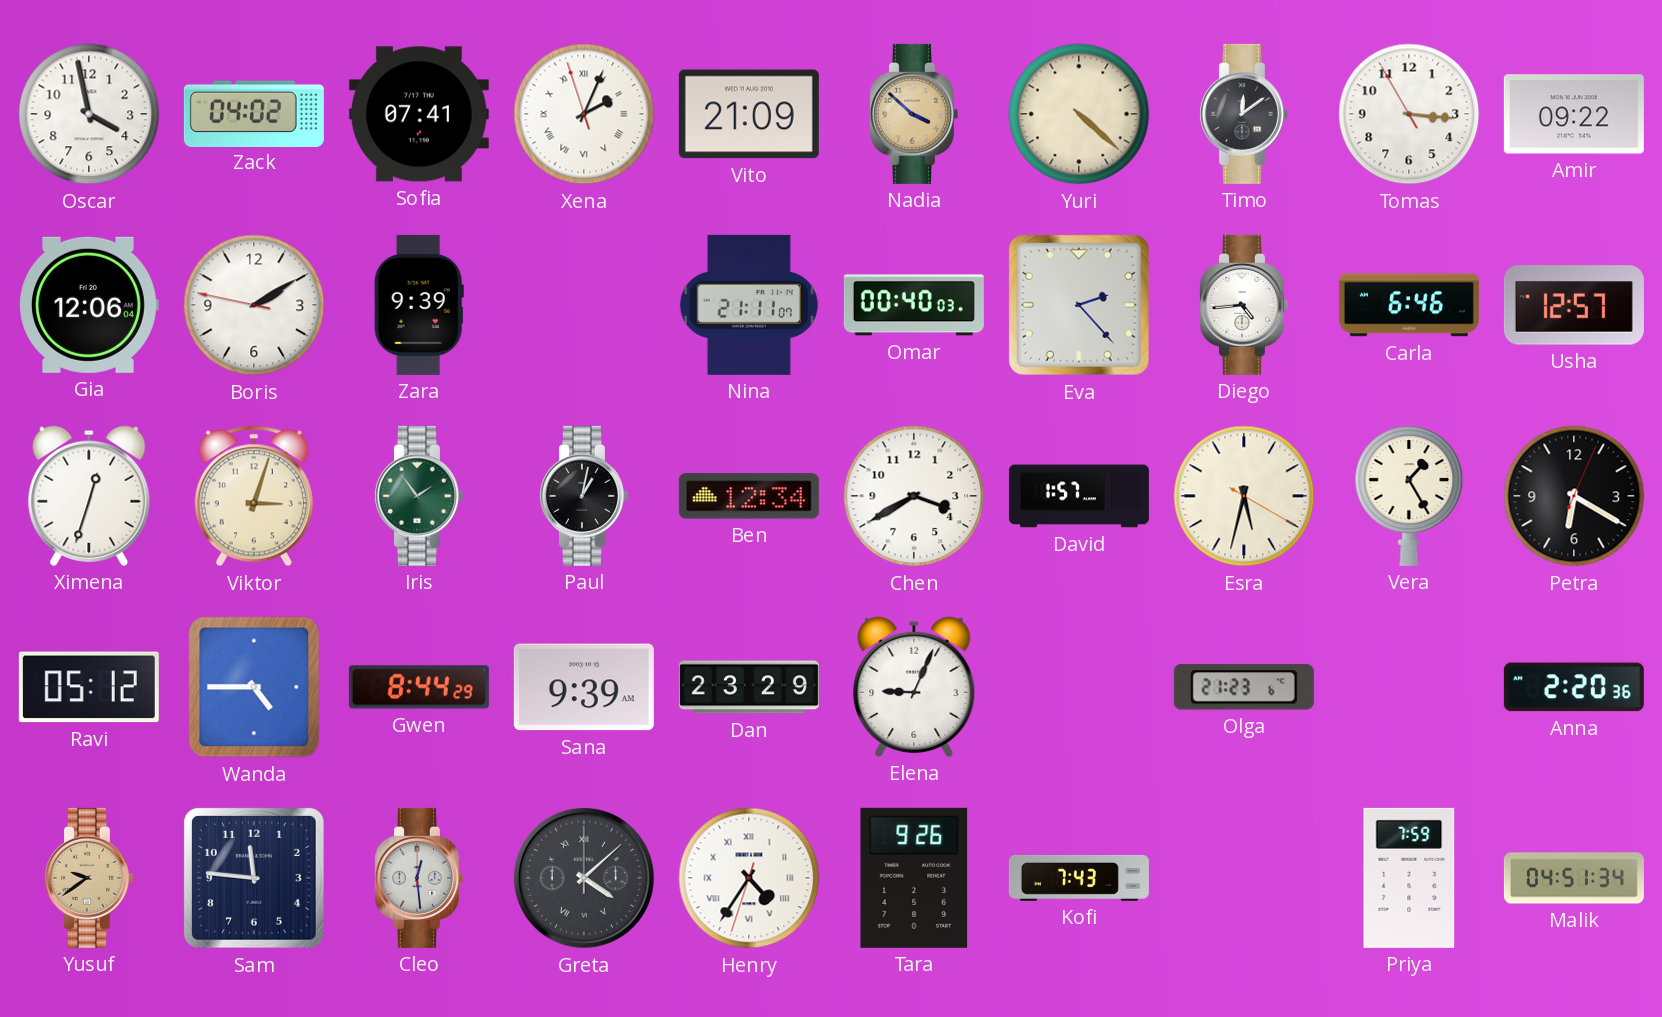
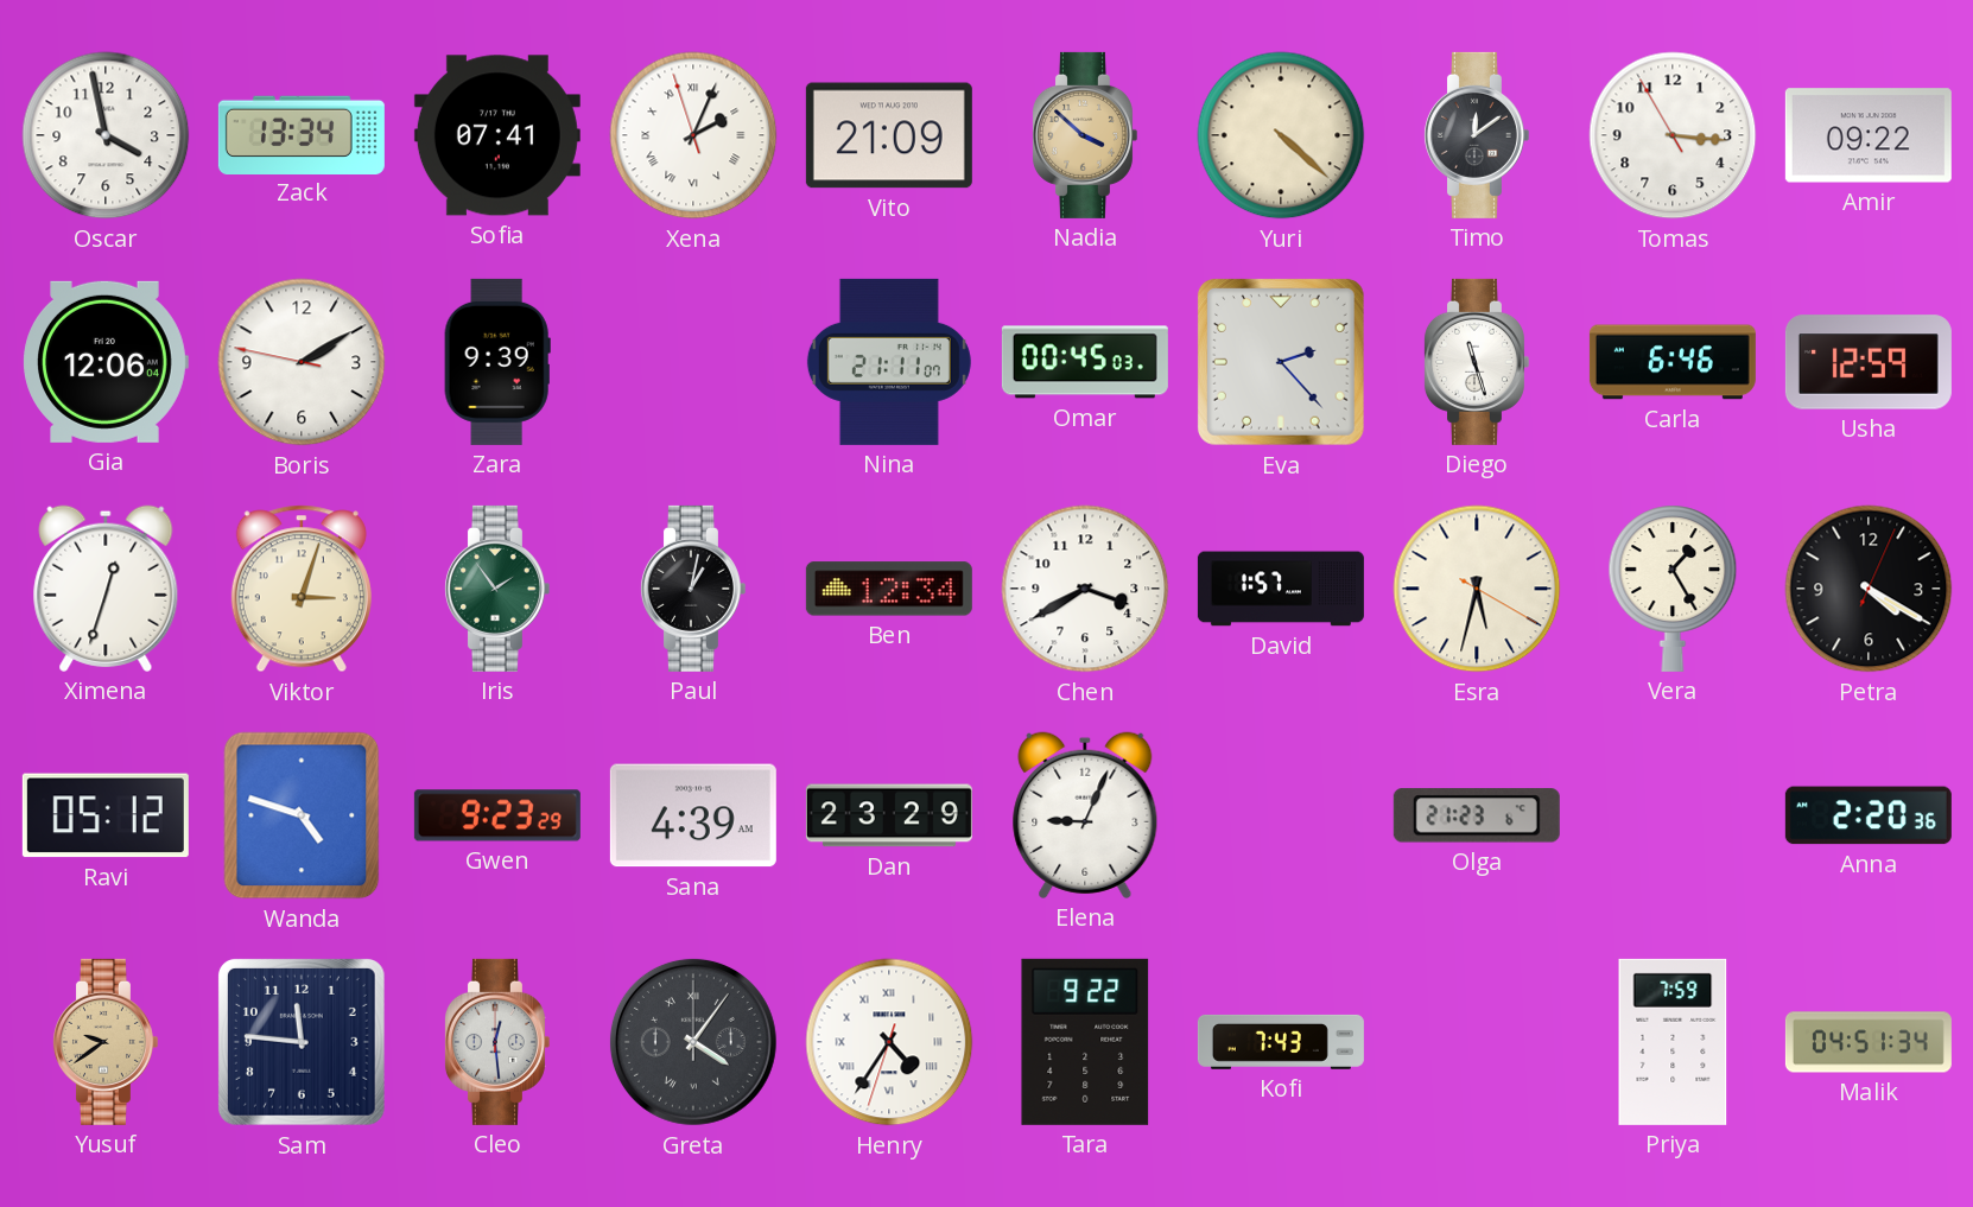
Zack: 04:02 -> 13:34 (302, 134)
Omar: 00:40 -> 00:45 (1085, 362)
Diego: 4:44 -> 11:27 (1476, 362)
Usha: 12:57 -> 12:59 (1869, 362)
Petra: 6:20 -> 4:20 (1869, 589)
Wanda: 4:45 -> 4:48 (302, 815)
Gwen: 8:44 -> 9:23 (497, 815)
Sana: 9:39 -> 4:39 (693, 815)
Greta: 4:08 -> 4:06 (693, 1042)
Tara: 9:26 -> 9:22 (1085, 1042)
